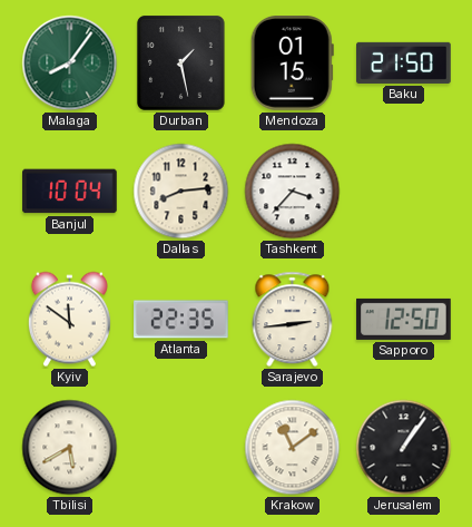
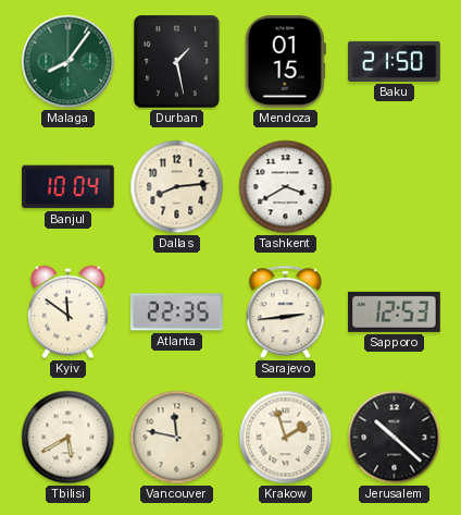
Tashkent: 3:37 -> 3:40 (286, 187)
Sapporo: 12:50 -> 12:53 (395, 311)
Vancouver: none -> 11:47 (177, 438)
Krakow: 11:09 -> 1:57 (286, 438)
Jerusalem: 1:06 -> 10:22 (395, 438)
